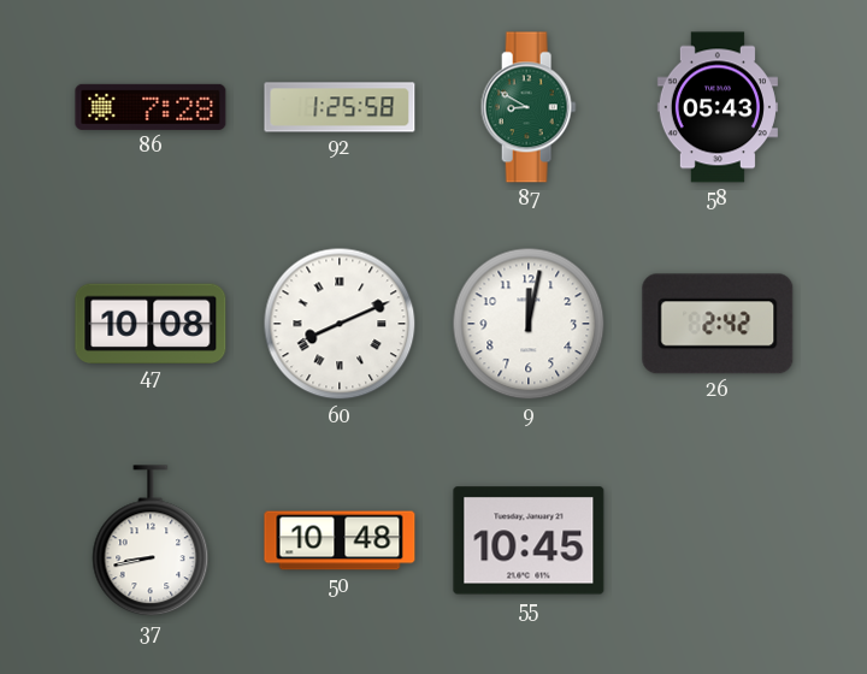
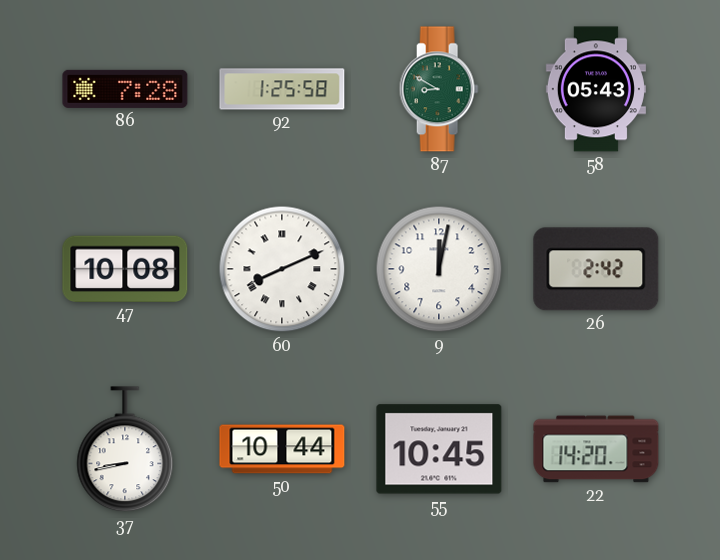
50: 10:48 -> 10:44 (282, 449)
22: none -> 14:20 (596, 449)
